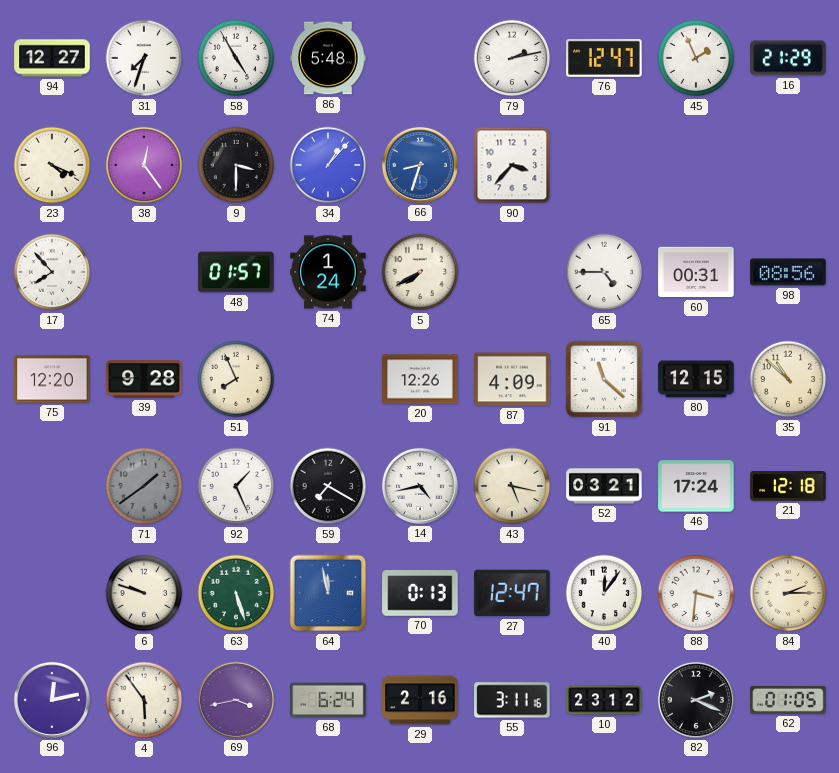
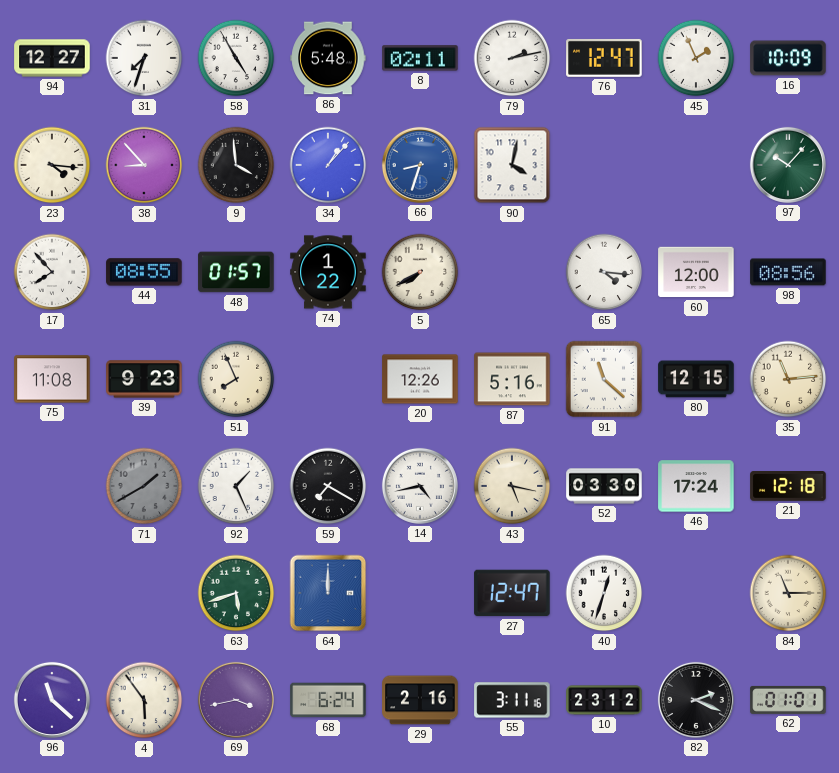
8: none -> 02:11 (420, 58)
16: 21:29 -> 10:09 (788, 58)
23: 4:19 -> 4:16 (52, 165)
38: 12:24 -> 8:53 (144, 165)
9: 3:30 -> 3:59 (236, 165)
90: 3:37 -> 4:02 (512, 165)
97: none -> 10:07 (788, 165)
44: none -> 08:55 (144, 272)
74: 1:24 -> 1:22 (328, 272)
65: 4:45 -> 4:16 (604, 272)
60: 00:31 -> 12:00 (696, 272)
75: 12:20 -> 11:08 (52, 379)
39: 9:28 -> 9:23 (144, 379)
87: 4:09 -> 5:16 (512, 379)
35: 10:52 -> 11:14 (788, 379)
71: 1:39 -> 1:40 (144, 486)
52: 03:21 -> 03:30 (604, 486)
6: 9:48 -> none (144, 593)
63: 5:27 -> 5:42 (236, 593)
64: 11:58 -> 12:00 (328, 593)
70: 0:13 -> none (420, 594)
40: 12:06 -> 12:33 (604, 593)
88: 3:31 -> none (696, 593)
84: 2:15 -> 11:15 (788, 593)
96: 12:13 -> 11:22 (52, 700)
62: 01:05 -> 01:01 (788, 700)
